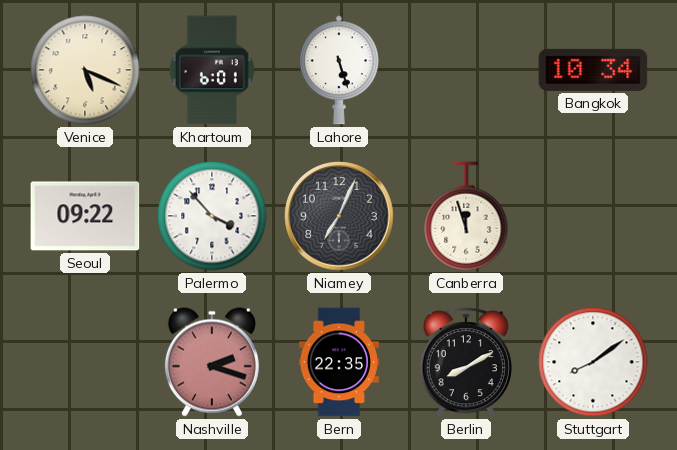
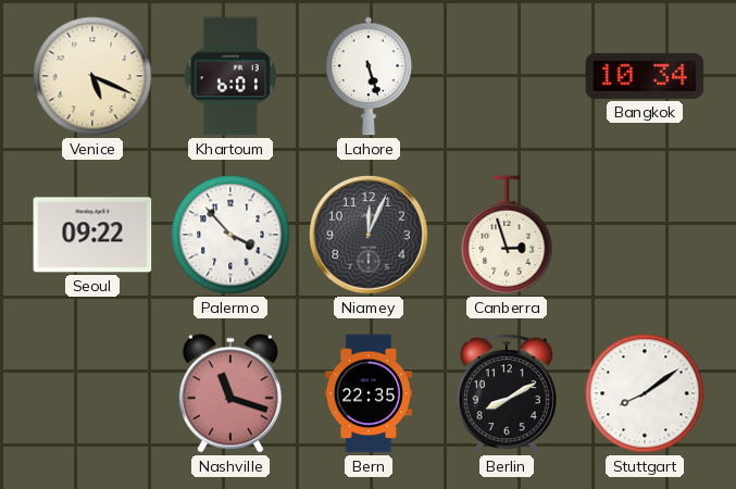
Niamey: 7:04 -> 12:04 (369, 235)
Canberra: 11:57 -> 2:57 (507, 235)
Nashville: 2:18 -> 11:18 (230, 393)
